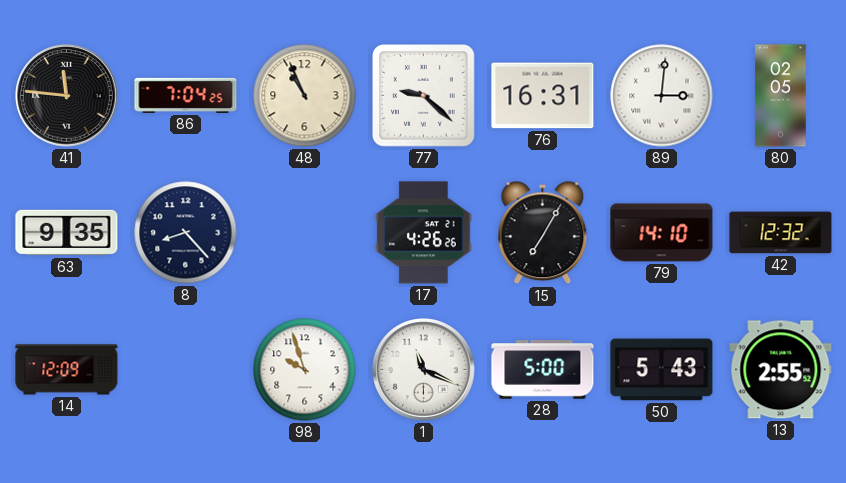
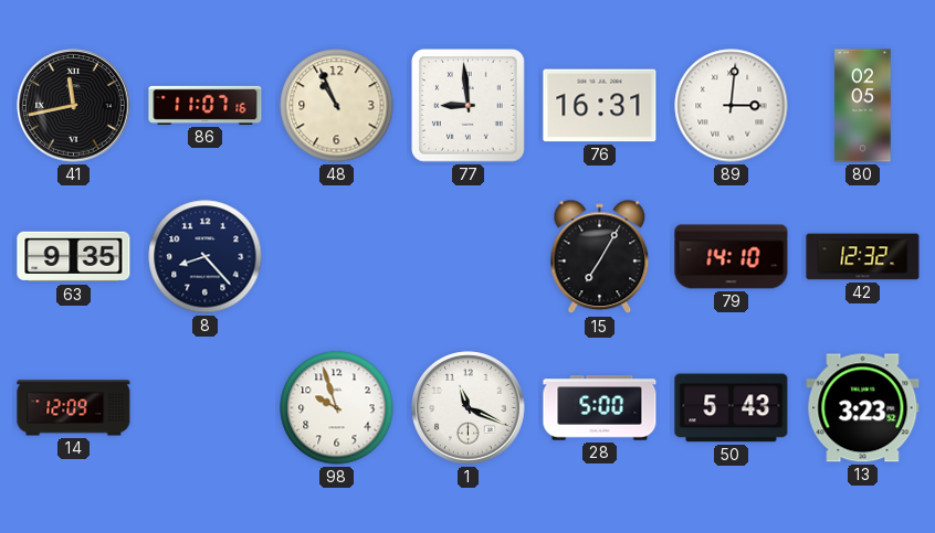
41: 11:46 -> 11:43 (74, 106)
86: 7:04 -> 11:07 (206, 105)
77: 9:22 -> 8:59 (469, 106)
17: 4:26 -> none (424, 233)
13: 2:55 -> 3:23 (863, 408)
